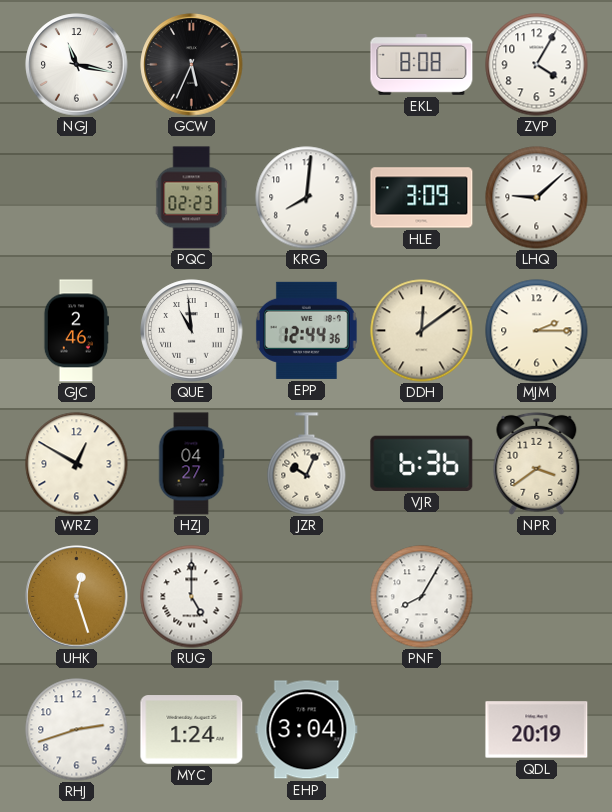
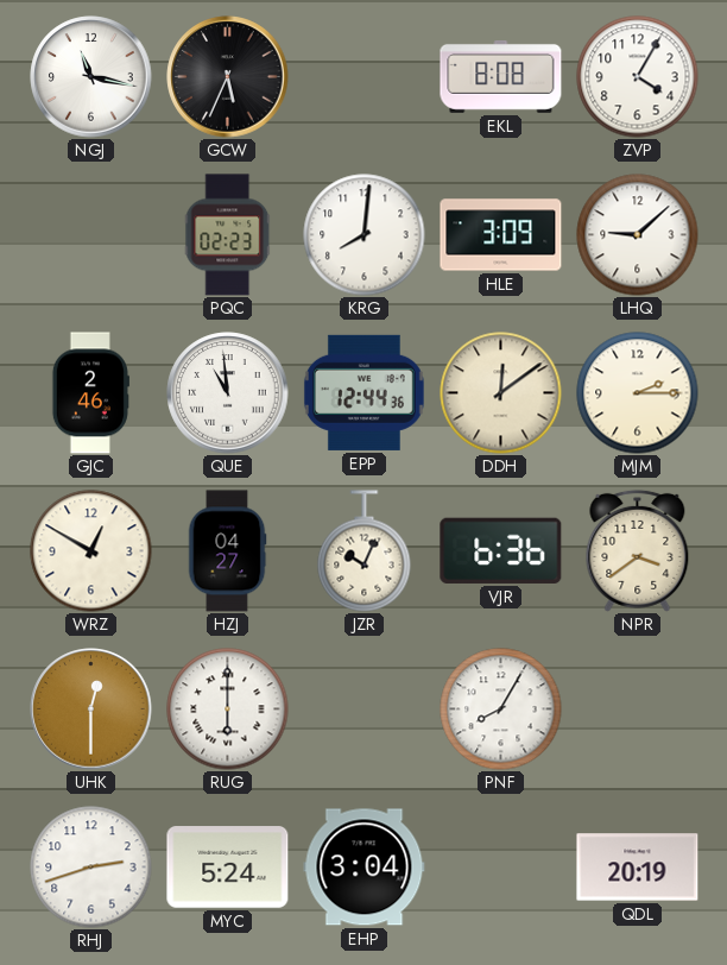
UHK: 12:27 -> 12:30 (91, 709)
RUG: 5:00 -> 6:00 (228, 709)
MYC: 1:24 -> 5:24 (228, 868)
